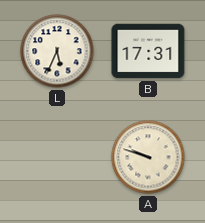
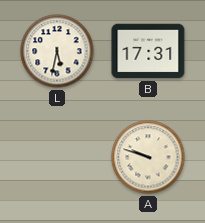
L: 5:34 -> 5:32 (57, 51)
